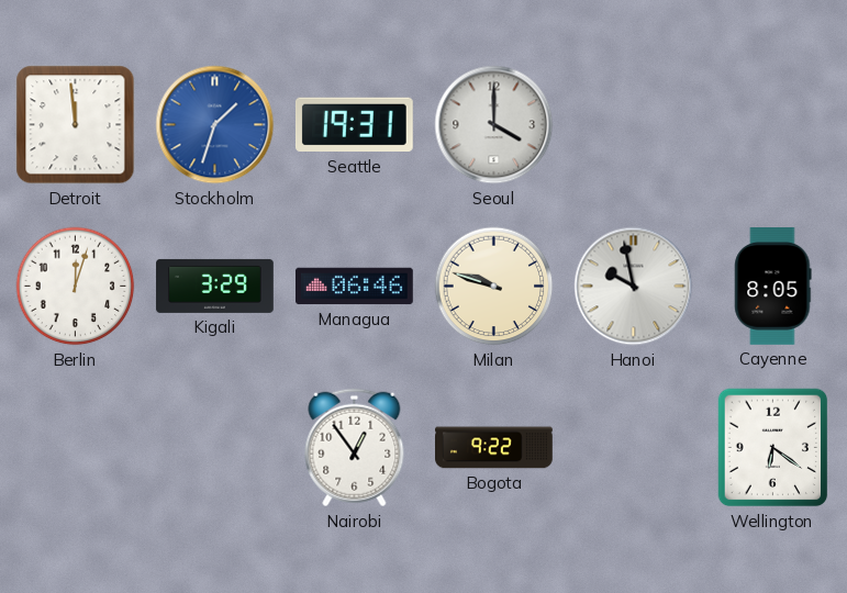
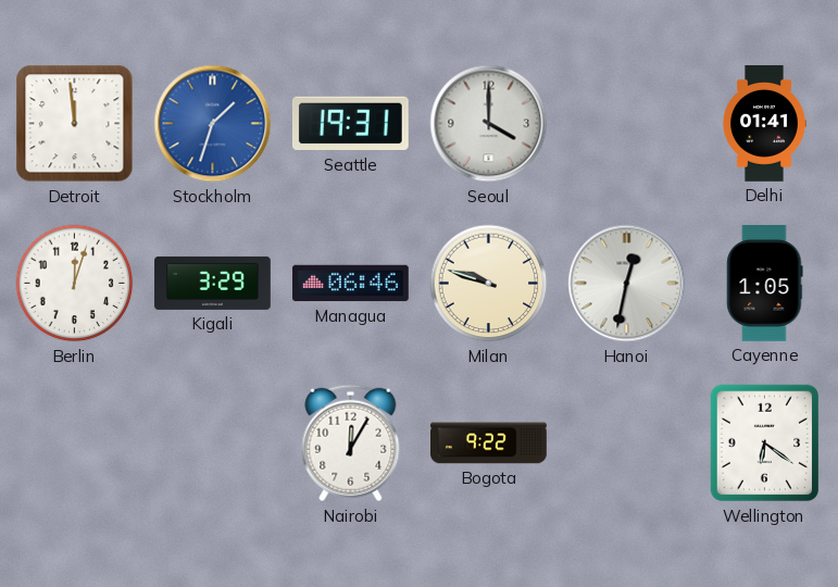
Delhi: none -> 01:41 (765, 124)
Hanoi: 9:58 -> 12:32 (627, 284)
Cayenne: 8:05 -> 1:05 (765, 284)
Nairobi: 12:54 -> 12:05 (351, 444)
